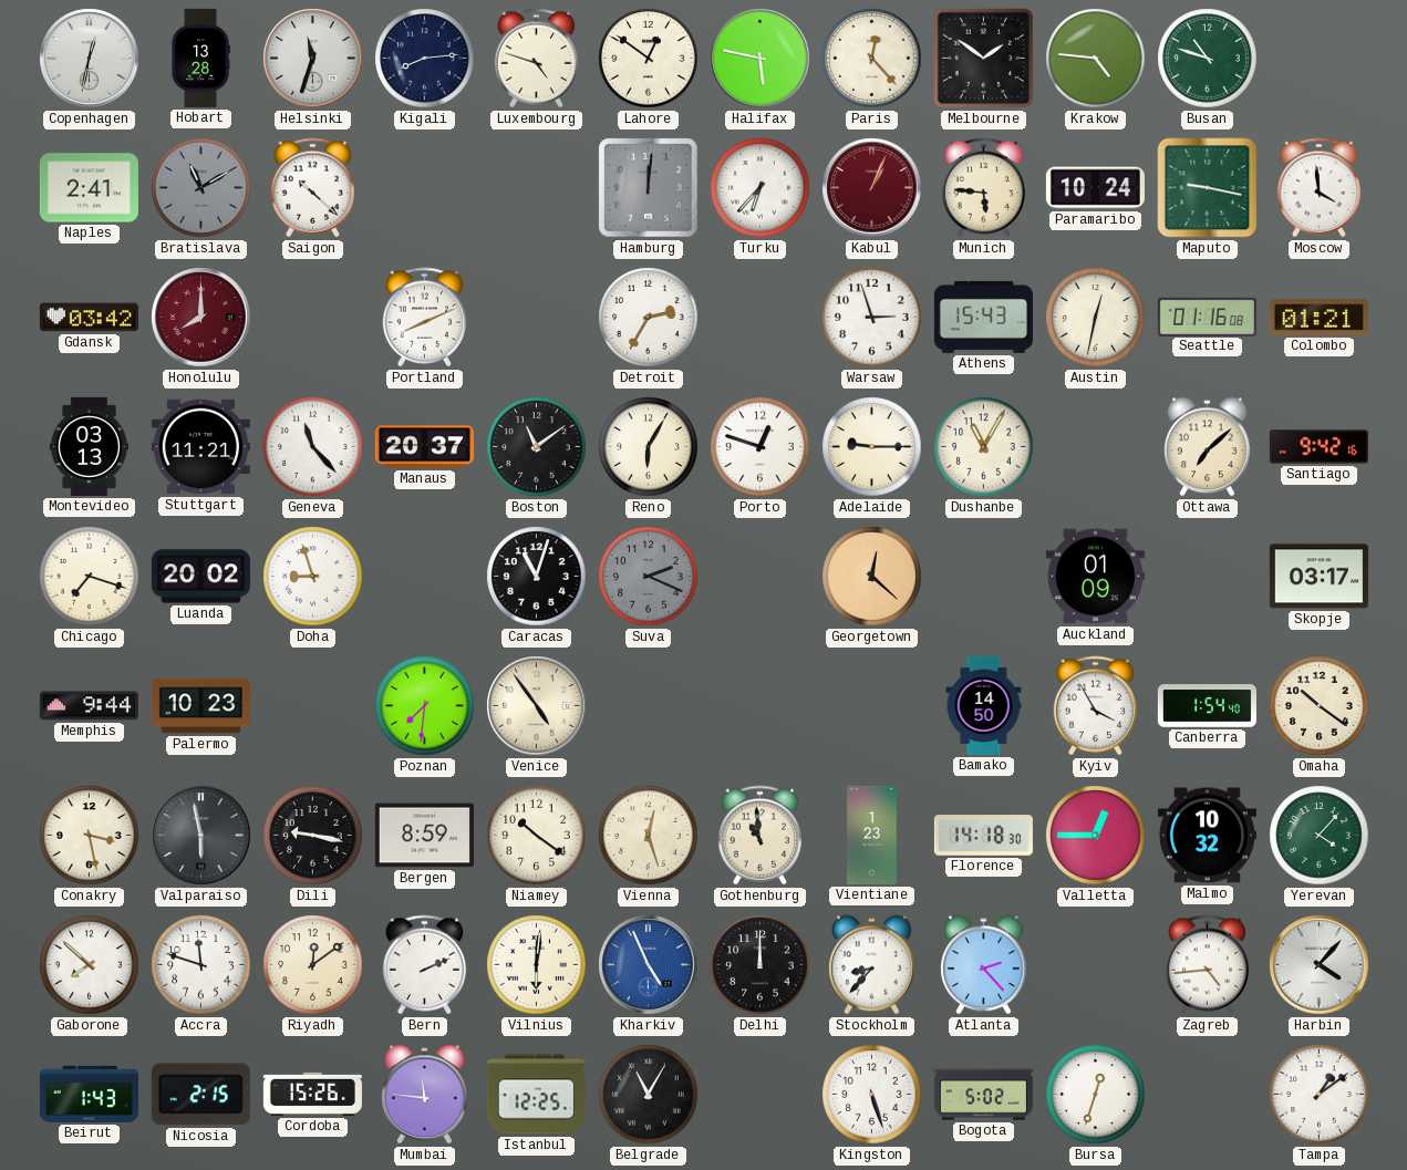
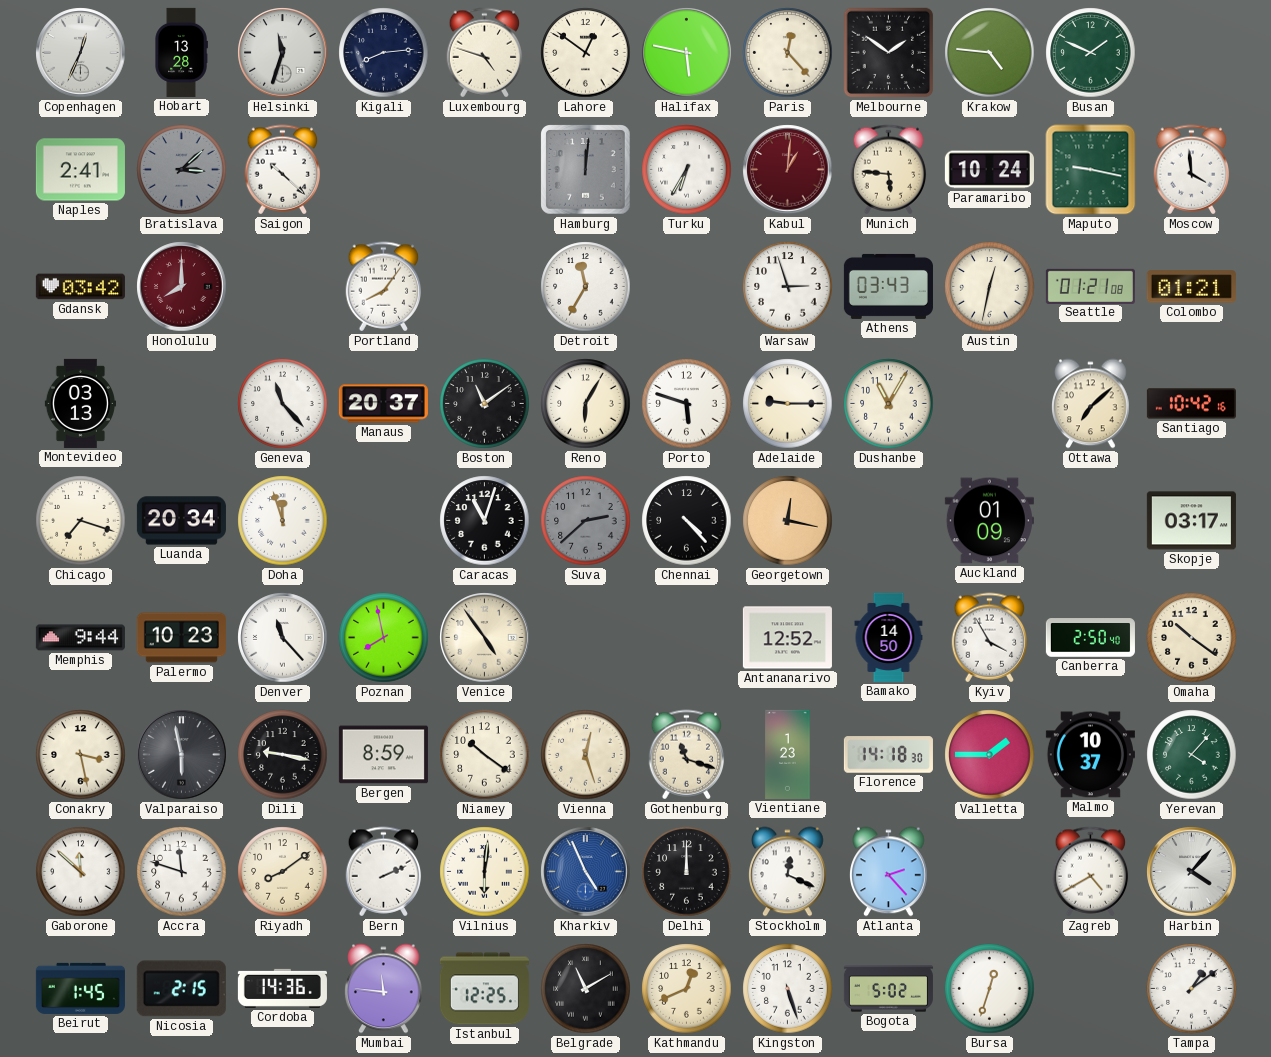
Copenhagen: 12:32 -> 12:34 (81, 53)
Busan: 10:48 -> 1:49 (1091, 53)
Bratislava: 11:10 -> 3:08 (182, 170)
Turku: 6:37 -> 6:35 (687, 170)
Kabul: 1:04 -> 1:01 (788, 170)
Portland: 8:11 -> 8:06 (384, 287)
Detroit: 2:35 -> 11:35 (586, 287)
Athens: 15:43 -> 03:43 (888, 286)
Seattle: 01:16 -> 01:21 (1090, 286)
Stuttgart: 11:21 -> none (200, 447)
Porto: 12:48 -> 5:48 (687, 404)
Santiago: 9:42 -> 10:42 (1191, 404)
Luanda: 20:02 -> 20:34 (181, 521)
Doha: 8:57 -> 11:57 (283, 521)
Suva: 2:19 -> 2:38 (586, 521)
Chennai: none -> 4:23 (687, 521)
Georgetown: 12:22 -> 12:17 (788, 521)
Denver: none -> 11:23 (283, 638)
Poznan: 7:31 -> 7:58 (384, 638)
Antananarivo: none -> 12:52 (787, 638)
Canberra: 1:54 -> 2:50 (1090, 638)
Gothenburg: 10:59 -> 11:18 (687, 755)
Valletta: 12:45 -> 1:45 (990, 755)
Malmo: 10:32 -> 10:37 (1090, 755)
Gaborone: 7:52 -> 11:52 (81, 872)
Riyadh: 12:09 -> 8:09 (283, 872)
Stockholm: 8:37 -> 12:19 (788, 872)
Zagreb: 4:44 -> 4:40 (1091, 872)
Beirut: 1:43 -> 1:45 (80, 988)
Cordoba: 15:26 -> 14:36 (282, 988)
Belgrade: 11:05 -> 11:10 (586, 989)
Kathmandu: none -> 12:41 (687, 989)
